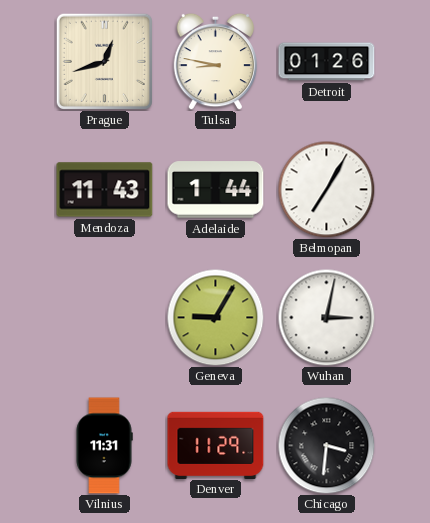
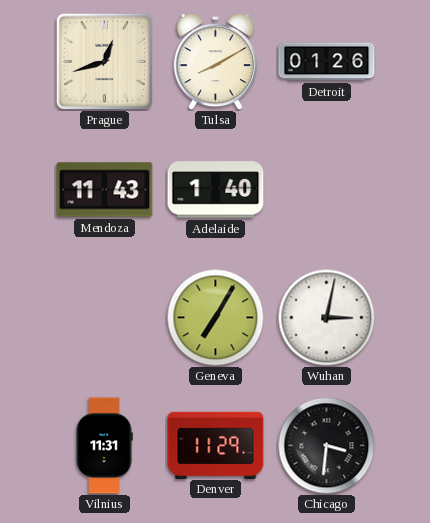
Tulsa: 8:47 -> 8:10 (216, 61)
Adelaide: 1:44 -> 1:40 (216, 190)
Belmopan: 7:05 -> none (326, 189)
Geneva: 9:05 -> 7:05 (215, 317)
